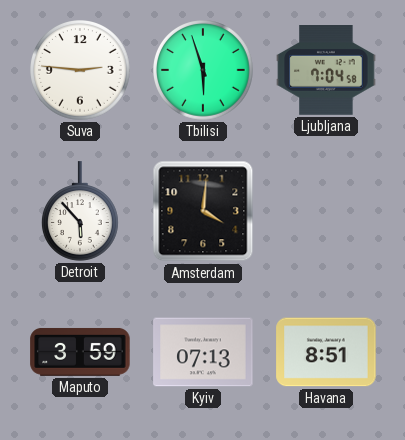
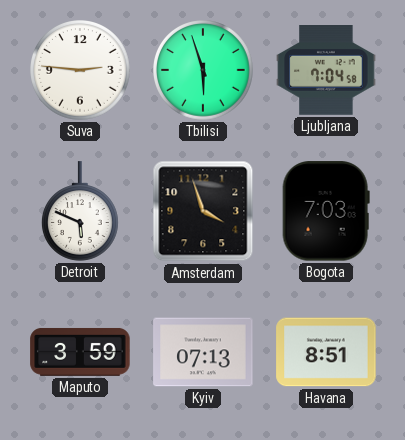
Detroit: 5:53 -> 5:49 (80, 211)
Amsterdam: 4:01 -> 3:57 (203, 211)
Bogota: none -> 7:03 (326, 211)
